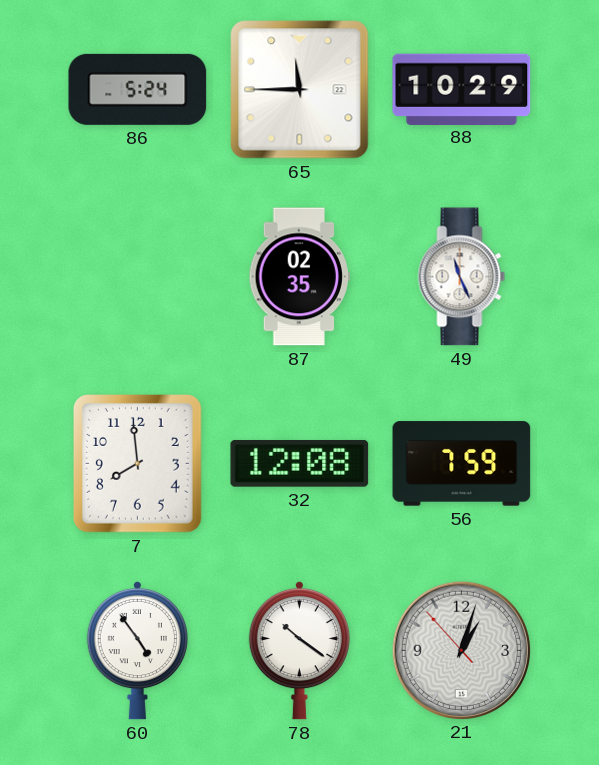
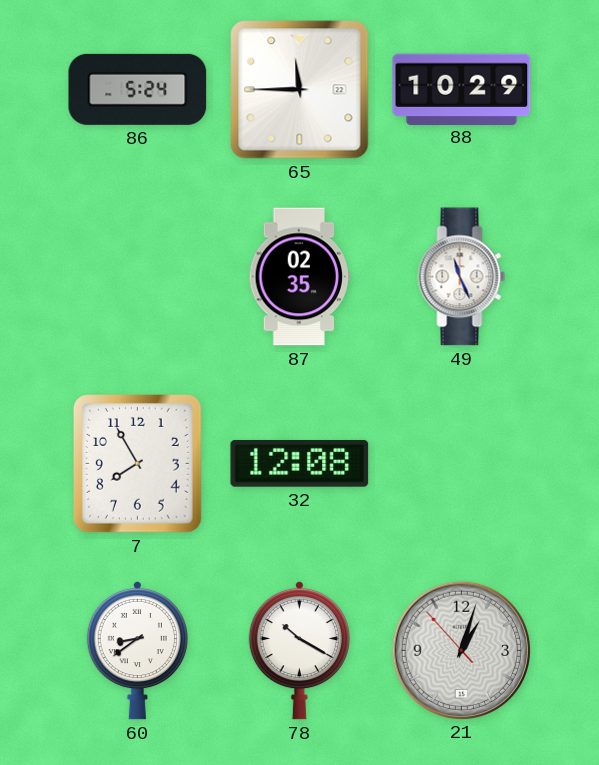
7: 7:59 -> 7:55 (137, 464)
56: 7:59 -> none (462, 464)
60: 4:54 -> 8:39 (137, 650)
78: 10:21 -> 10:20 (299, 650)
